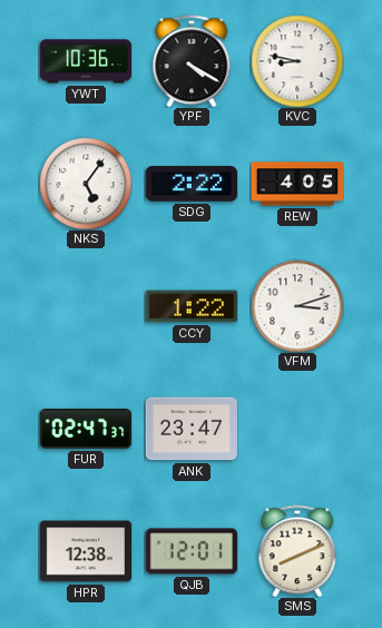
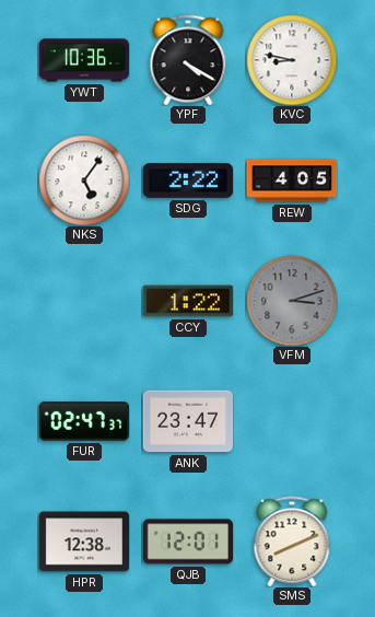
VFM dial: white -> grey (292, 301)
